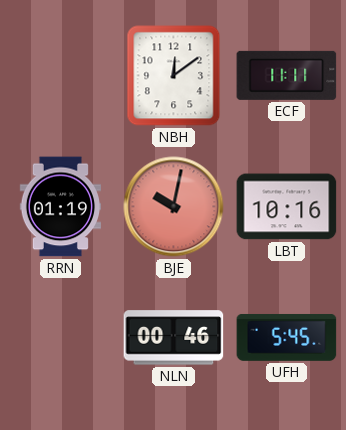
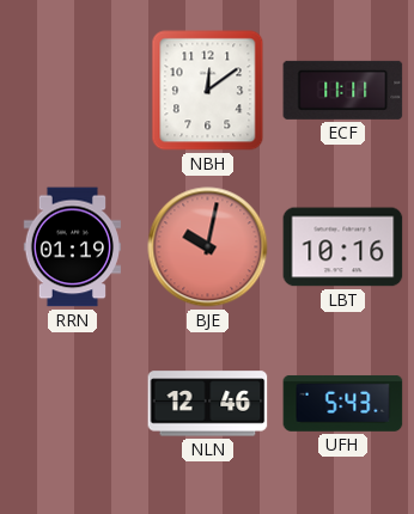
NLN: 00:46 -> 12:46 (208, 404)
UFH: 5:45 -> 5:43 (343, 403)
